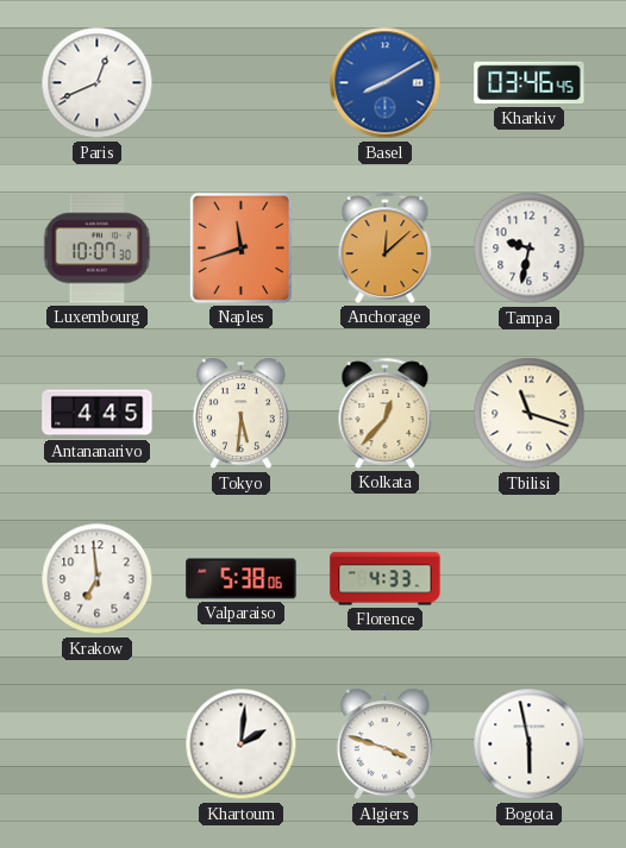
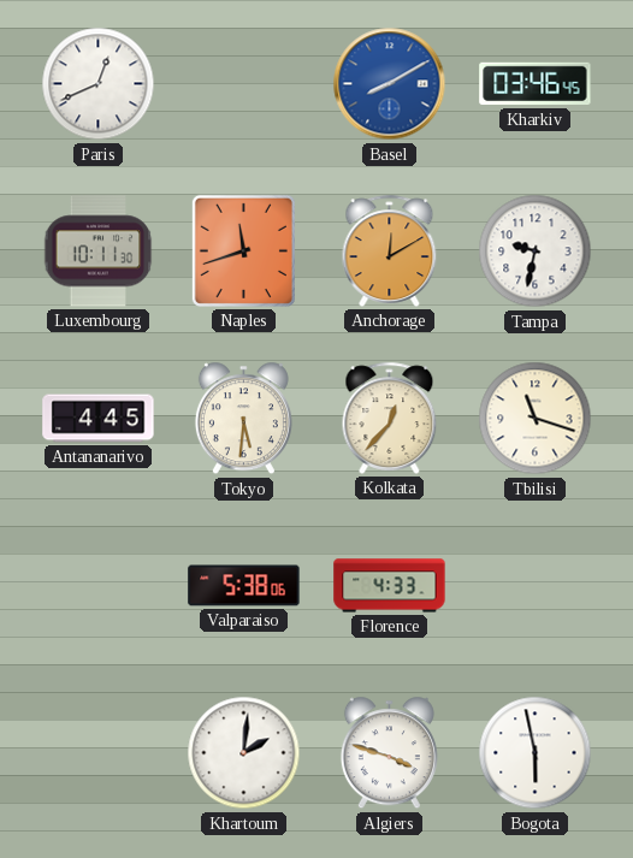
Luxembourg: 10:07 -> 10:11 (99, 252)
Anchorage: 12:08 -> 12:10 (390, 250)
Krakow: 6:59 -> none (98, 579)
